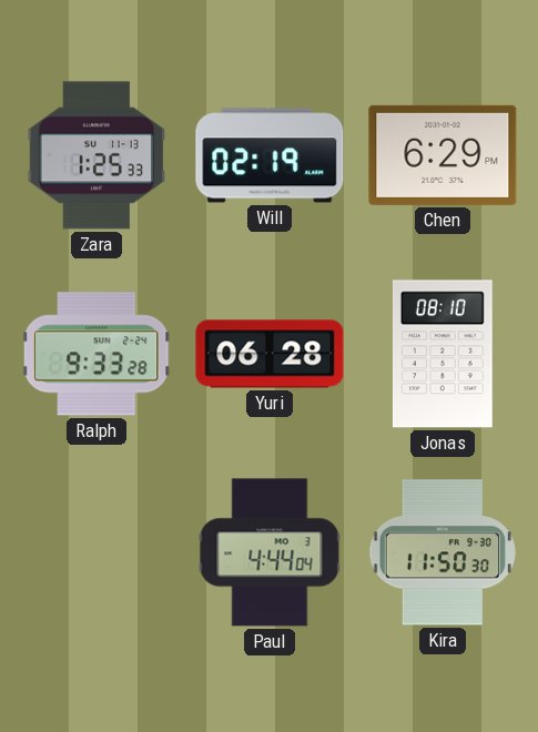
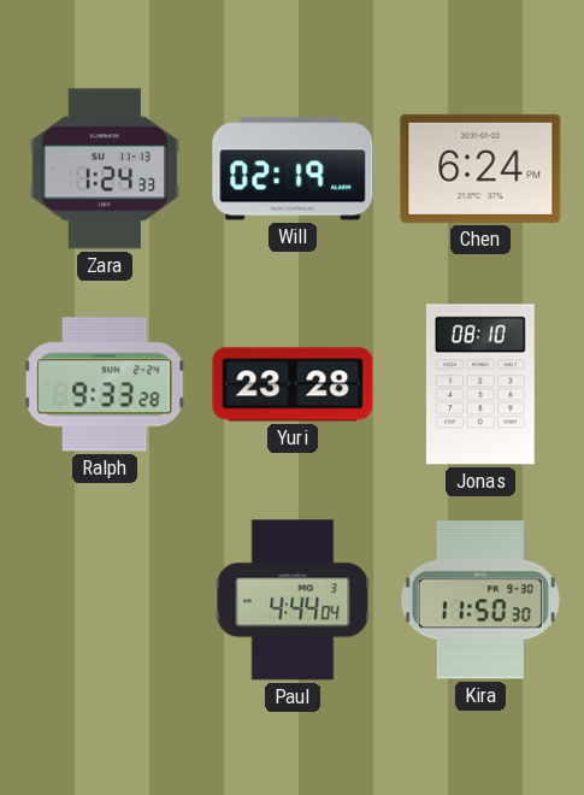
Zara: 1:25 -> 1:24 (105, 169)
Chen: 6:29 -> 6:24 (480, 169)
Yuri: 06:28 -> 23:28 (293, 384)
